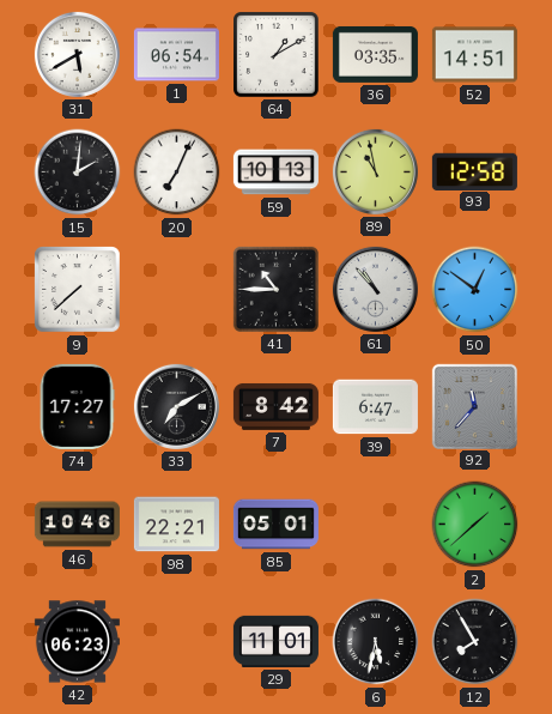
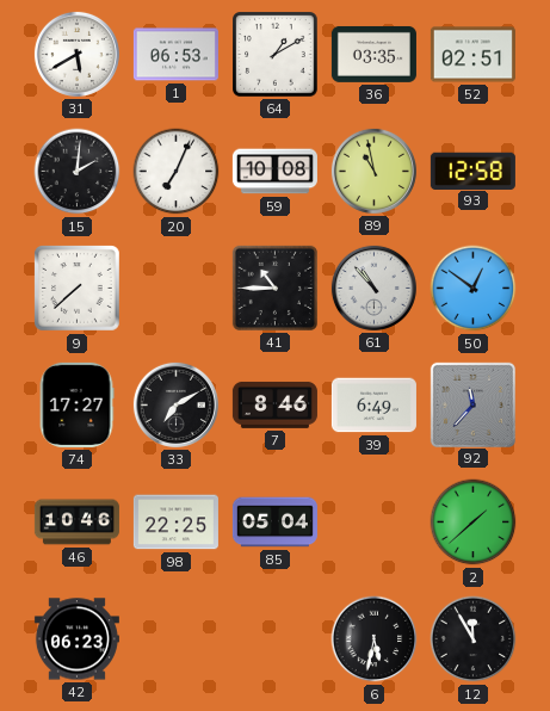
1: 06:54 -> 06:53 (175, 55)
52: 14:51 -> 02:51 (472, 55)
59: 10:13 -> 10:08 (274, 172)
7: 8:42 -> 8:46 (274, 406)
39: 6:47 -> 6:49 (373, 406)
98: 22:21 -> 22:25 (175, 523)
85: 05:01 -> 05:04 (274, 523)
29: 11:01 -> none (275, 641)
12: 7:55 -> 11:55 (474, 639)
